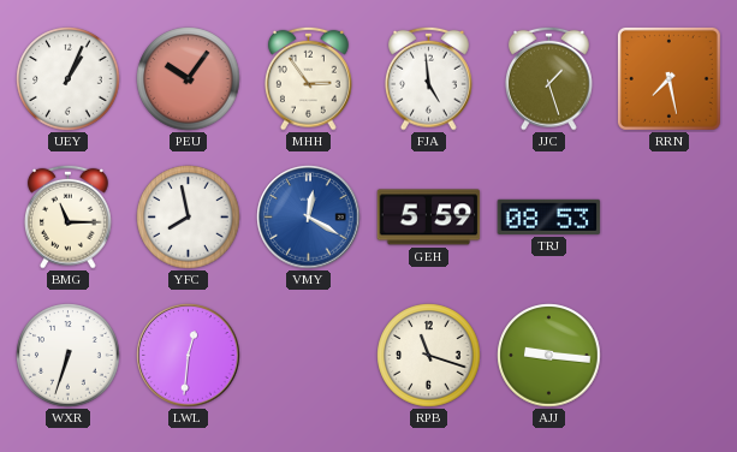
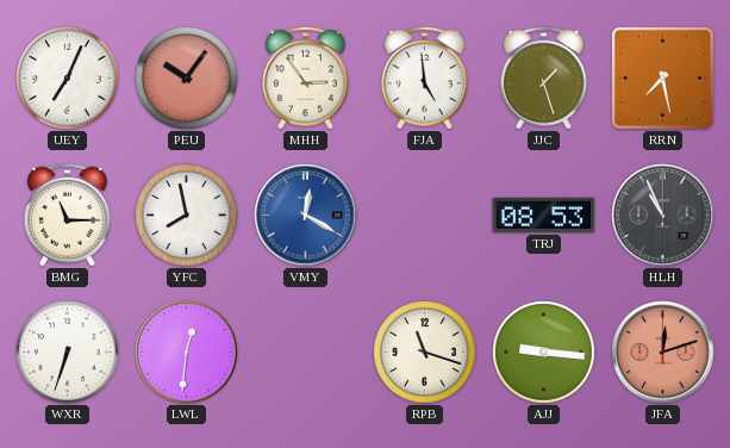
UEY: 1:04 -> 7:04 (68, 79)
GEH: 5:59 -> none (429, 218)
HLH: none -> 10:56 (663, 216)
JFA: none -> 12:12 (663, 353)
